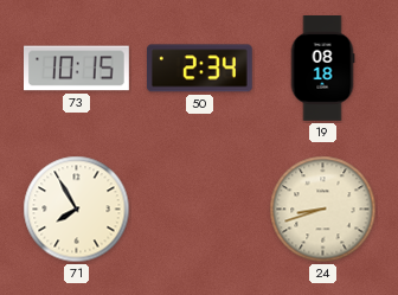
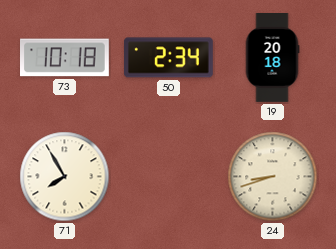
73: 10:15 -> 10:18 (65, 58)
19: 08:18 -> 20:18 (272, 58)
